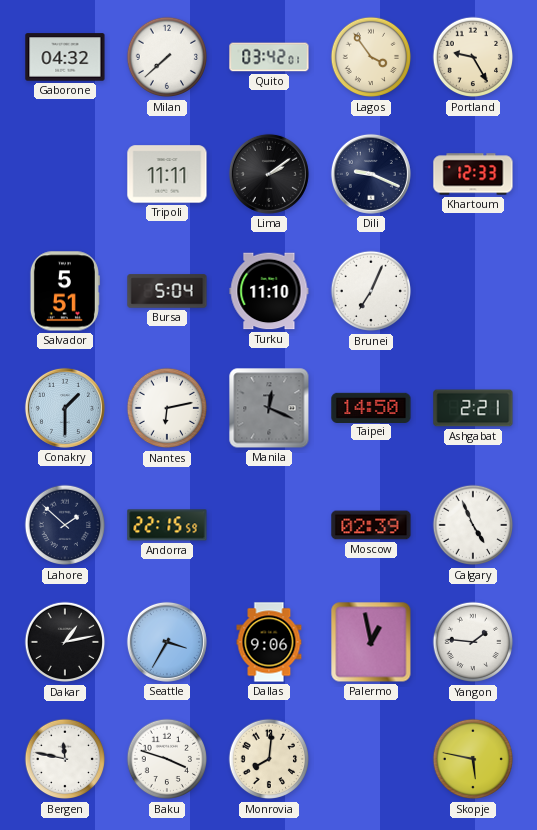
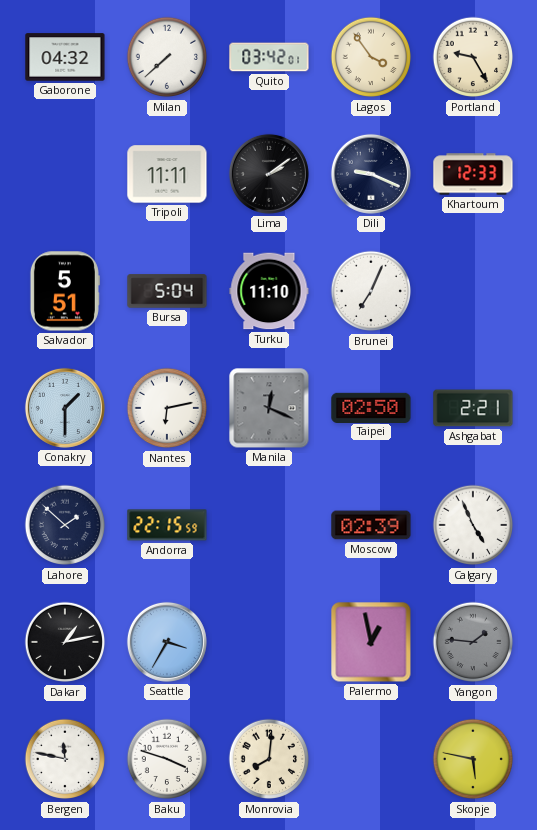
Taipei: 14:50 -> 02:50 (371, 407)
Dallas: 9:06 -> none (269, 642)
Yangon dial: white -> grey (473, 642)
